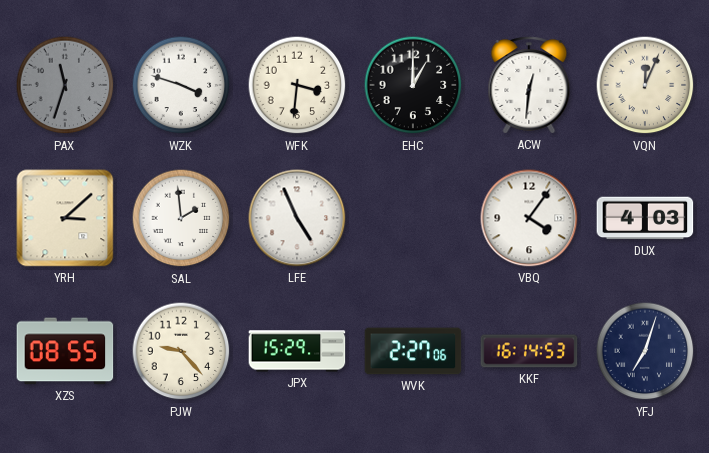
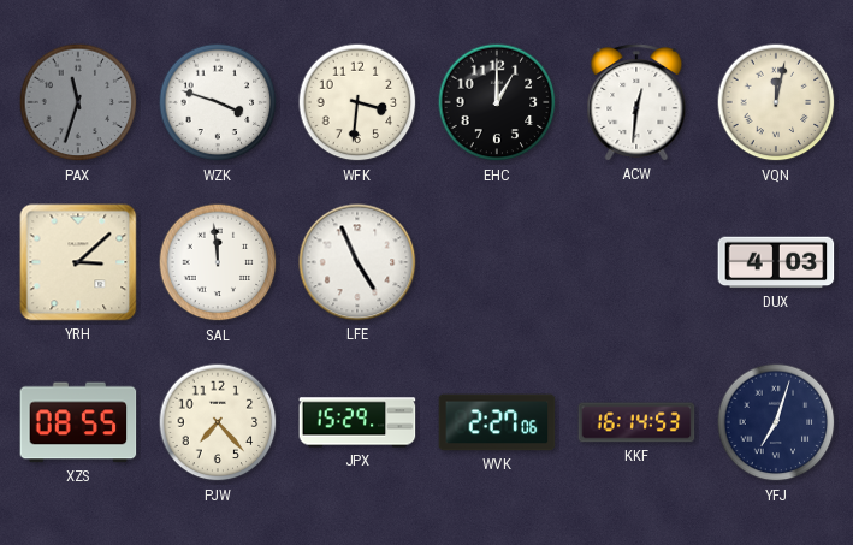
VQN: 12:04 -> 12:02 (776, 102)
SAL: 1:59 -> 11:59 (218, 262)
VBQ: 4:06 -> none (529, 218)
PJW: 9:23 -> 7:23 (218, 422)
